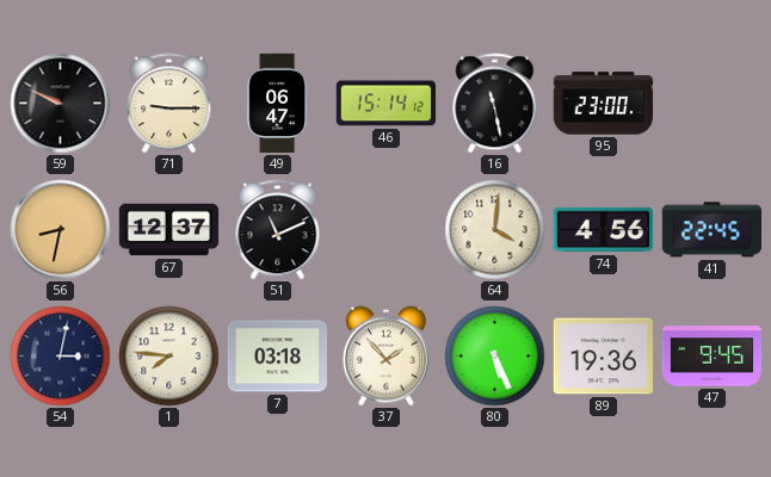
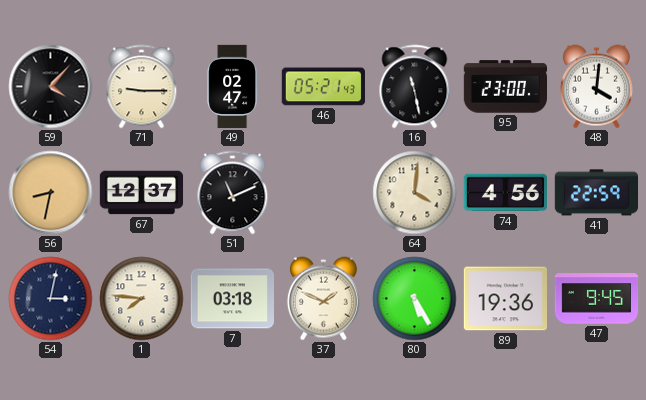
59: 9:49 -> 4:07 (51, 87)
49: 06:47 -> 02:47 (233, 87)
46: 15:14 -> 05:21 (323, 87)
48: none -> 4:01 (596, 87)
41: 22:45 -> 22:59 (596, 193)
37: 1:53 -> 1:49 (323, 299)
80: 5:26 -> 5:25 (415, 299)
